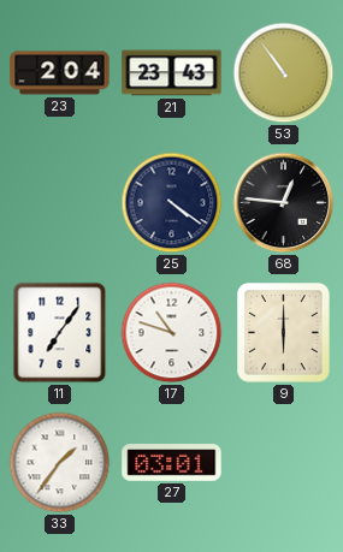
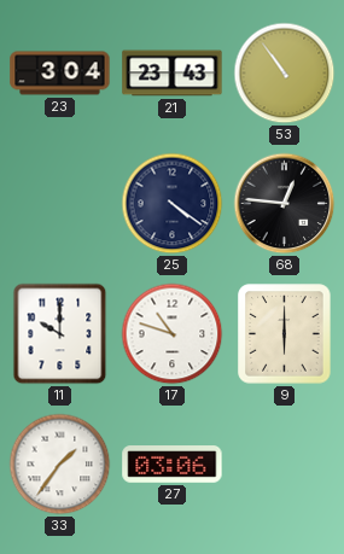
23: 2:04 -> 3:04 (60, 74)
11: 7:06 -> 10:00 (60, 334)
27: 03:01 -> 03:06 (173, 465)
